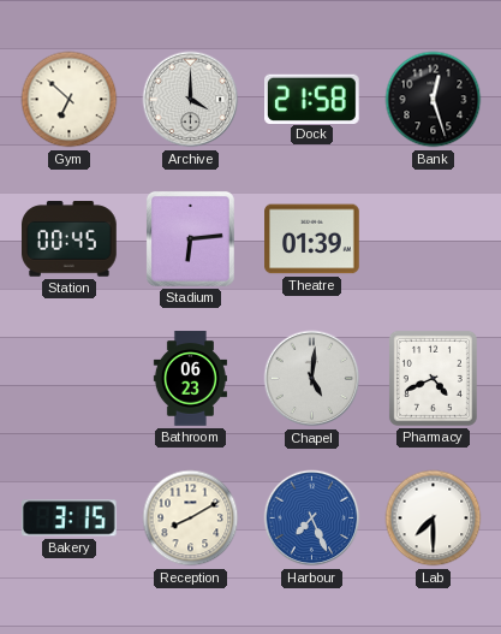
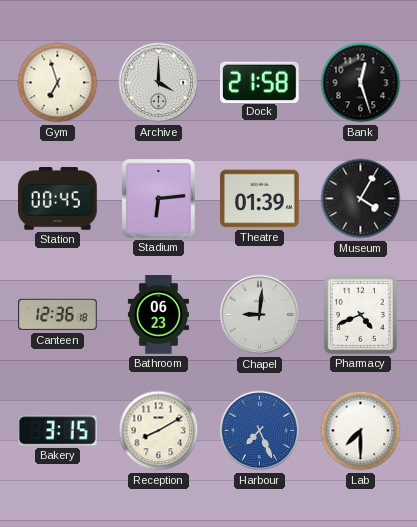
Gym: 6:52 -> 6:57 (58, 83)
Museum: none -> 4:05 (361, 199)
Canteen: none -> 12:36 (58, 315)
Chapel: 5:01 -> 9:01 (260, 315)
